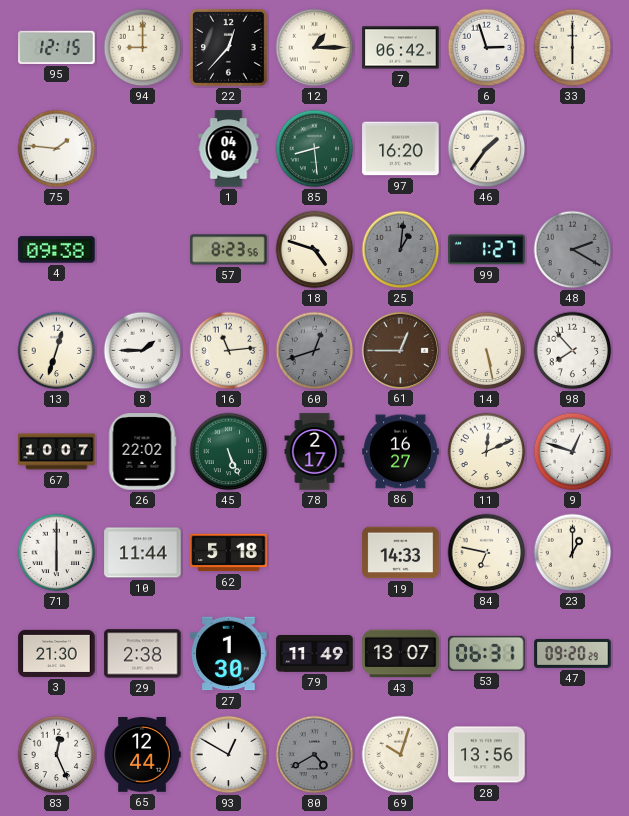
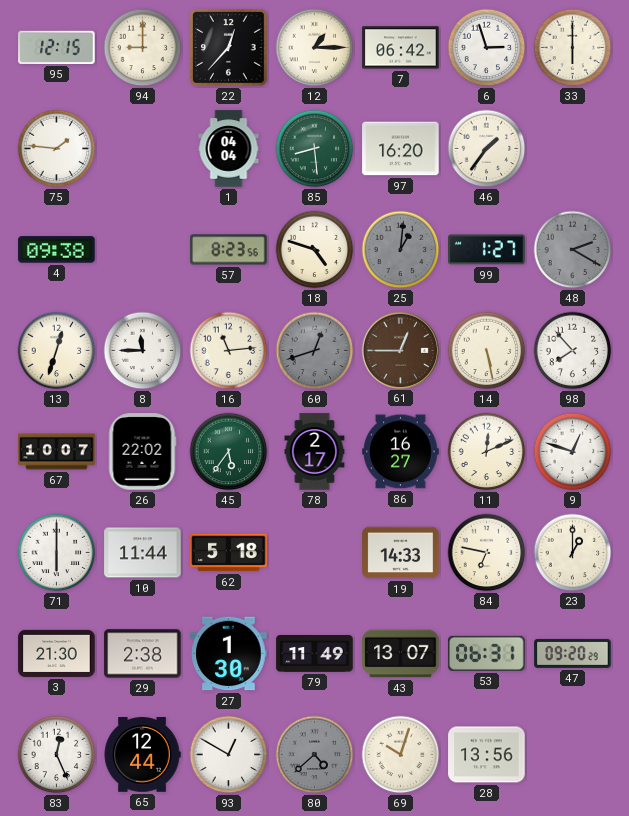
8: 1:45 -> 11:45 (143, 351)
45: 5:26 -> 5:36 (229, 452)
80: 4:40 -> 4:38 (315, 755)
